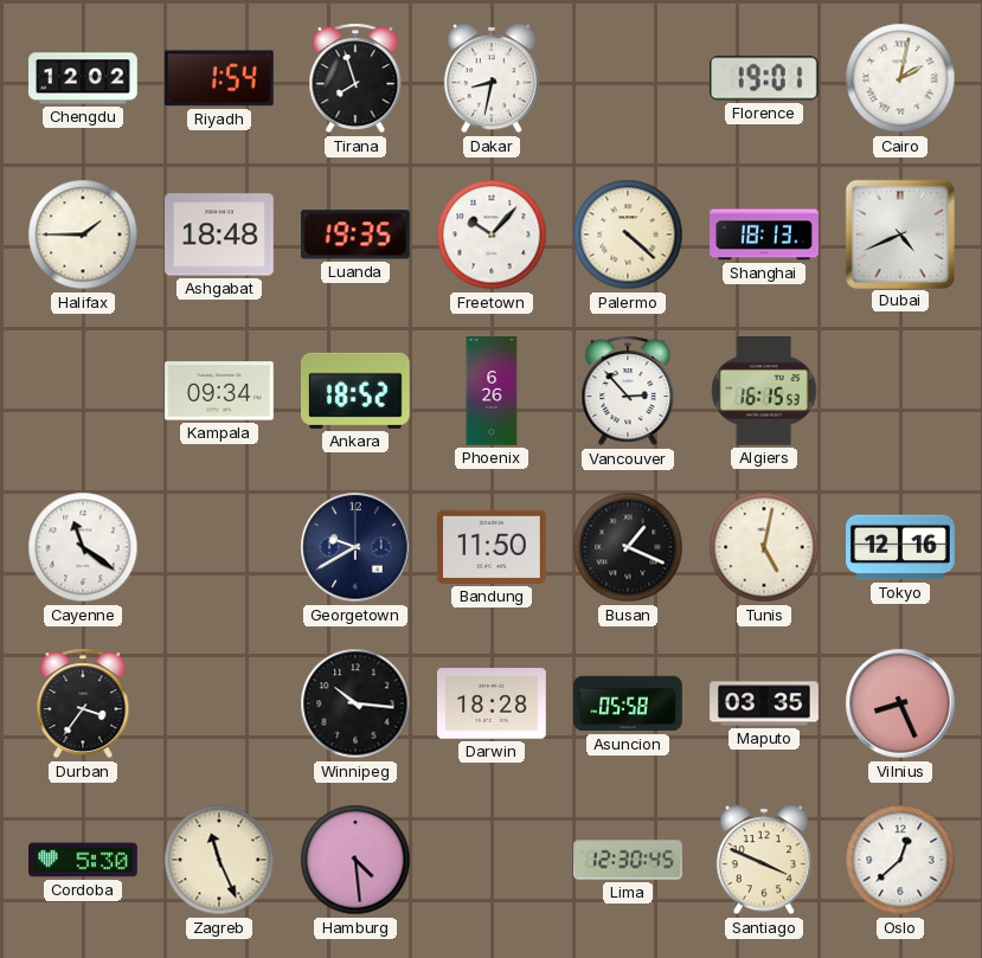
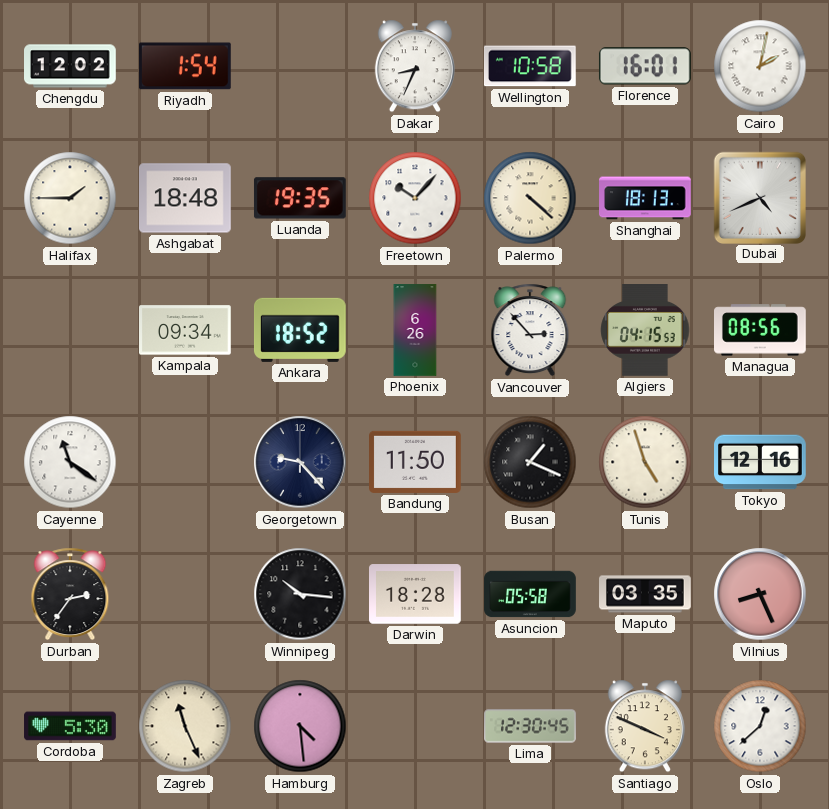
Tirana: 7:57 -> none (355, 78)
Dakar: 8:32 -> 8:34 (415, 66)
Wellington: none -> 10:58 (530, 66)
Florence: 19:01 -> 16:01 (645, 66)
Algiers: 16:15 -> 04:15 (645, 331)
Managua: none -> 08:56 (761, 330)
Georgetown: 9:40 -> 9:23 (300, 462)
Tunis: 5:02 -> 4:57 (645, 462)
Durban: 3:36 -> 2:36 (70, 594)
